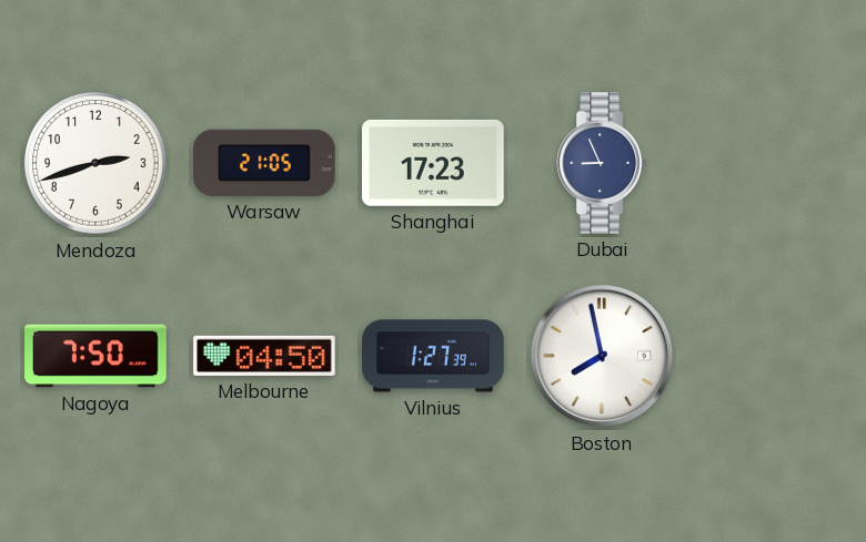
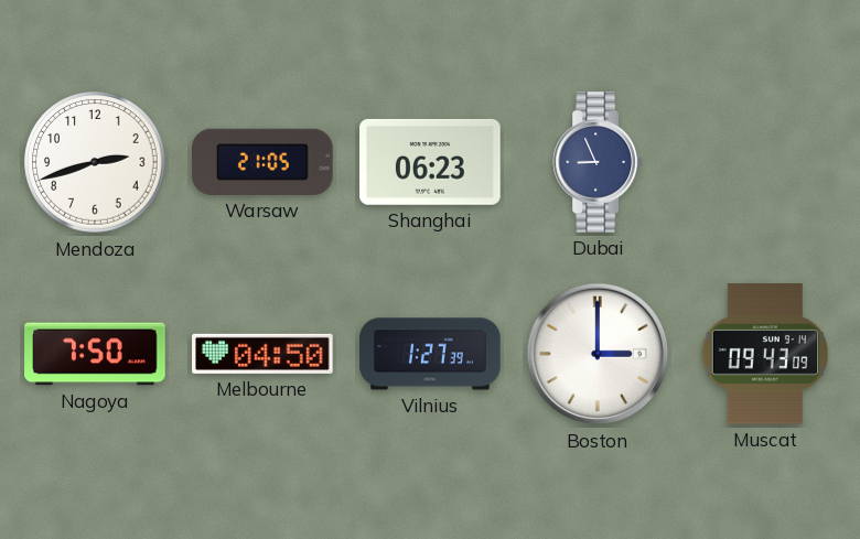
Shanghai: 17:23 -> 06:23 (430, 162)
Boston: 7:58 -> 3:00 (598, 354)
Muscat: none -> 09:43 (765, 354)
